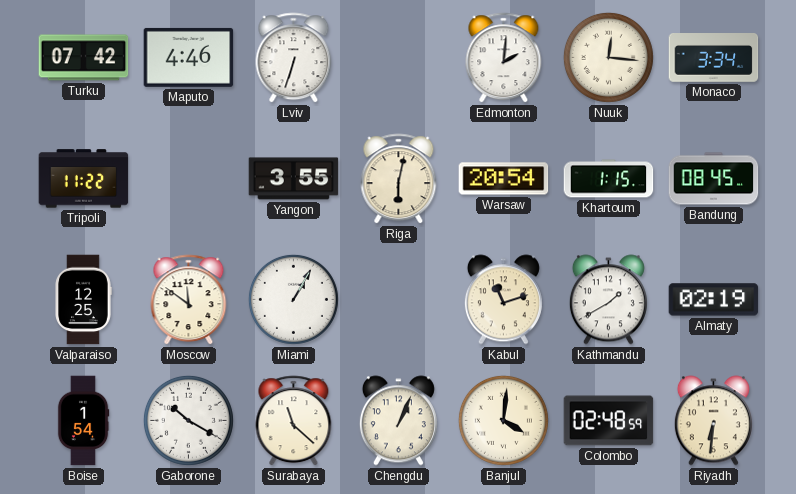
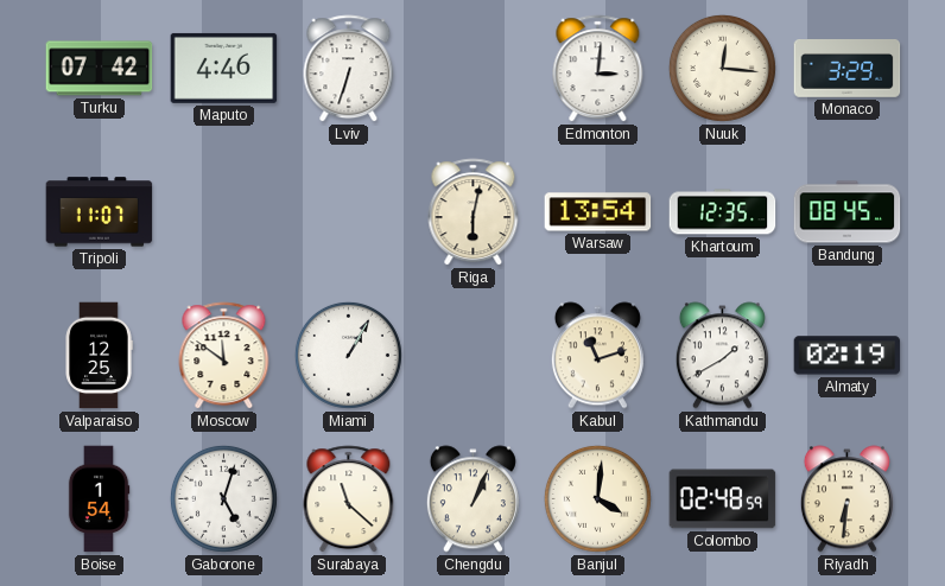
Edmonton: 2:01 -> 3:01 (598, 69)
Monaco: 3:34 -> 3:29 (848, 69)
Tripoli: 11:22 -> 11:07 (100, 212)
Yangon: 3:55 -> none (294, 179)
Warsaw: 20:54 -> 13:54 (598, 212)
Khartoum: 1:15 -> 12:35 (723, 212)
Gaborone: 10:20 -> 5:03 (223, 498)
